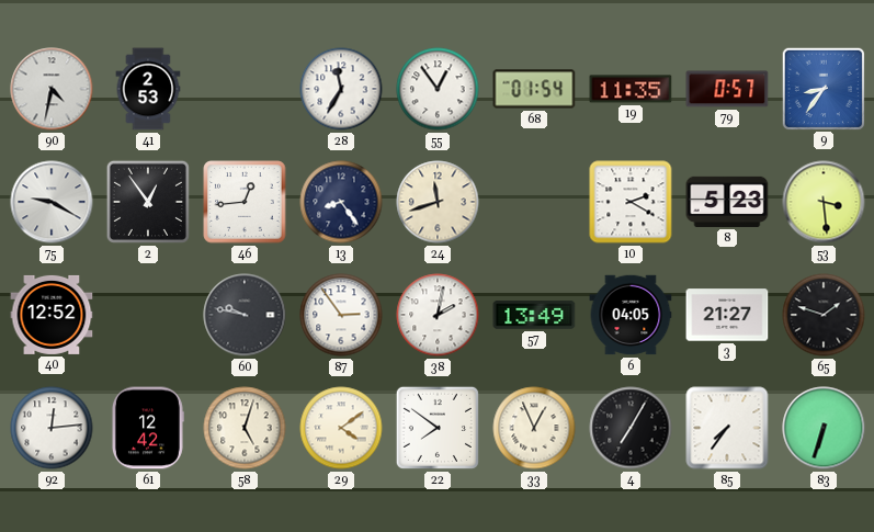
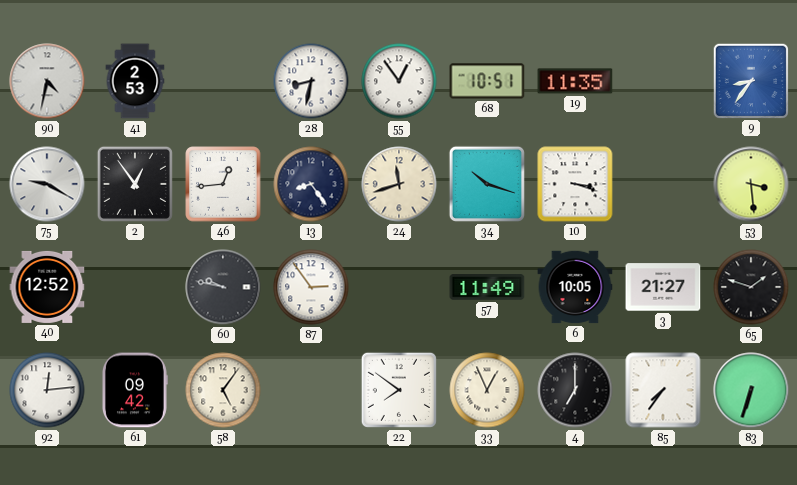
28: 11:35 -> 8:32 (311, 81)
68: 01:54 -> 10:51 (487, 81)
79: 0:57 -> none (727, 89)
34: none -> 10:18 (487, 184)
10: 2:20 -> 3:18 (575, 184)
8: 5:23 -> none (727, 202)
38: 2:02 -> none (438, 315)
57: 13:49 -> 11:49 (487, 287)
6: 04:05 -> 10:05 (575, 287)
61: 12:42 -> 09:42 (134, 390)
58: 5:03 -> 5:06 (223, 390)
29: 4:09 -> none (341, 428)
4: 7:05 -> 7:00 (575, 390)
